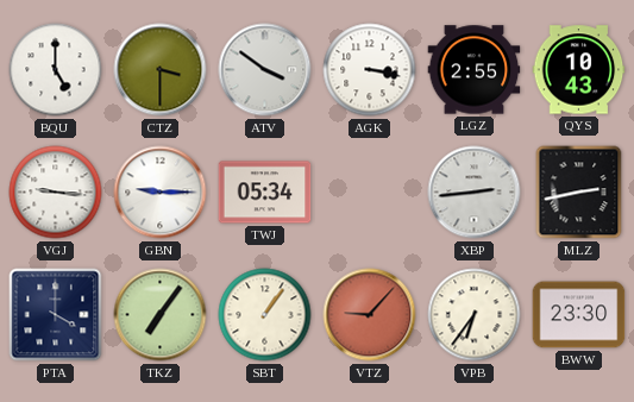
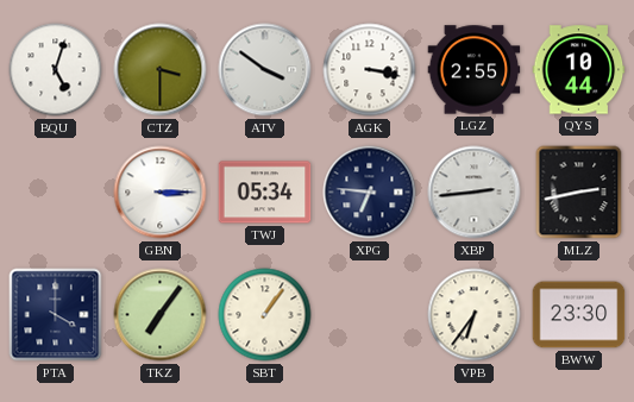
BQU: 5:00 -> 5:03 (56, 70)
QYS: 10:43 -> 10:44 (579, 70)
VGJ: 9:16 -> none (56, 193)
GBN: 9:15 -> 3:15 (161, 193)
XPG: none -> 6:46 (370, 193)
VTZ: 9:07 -> none (370, 315)
